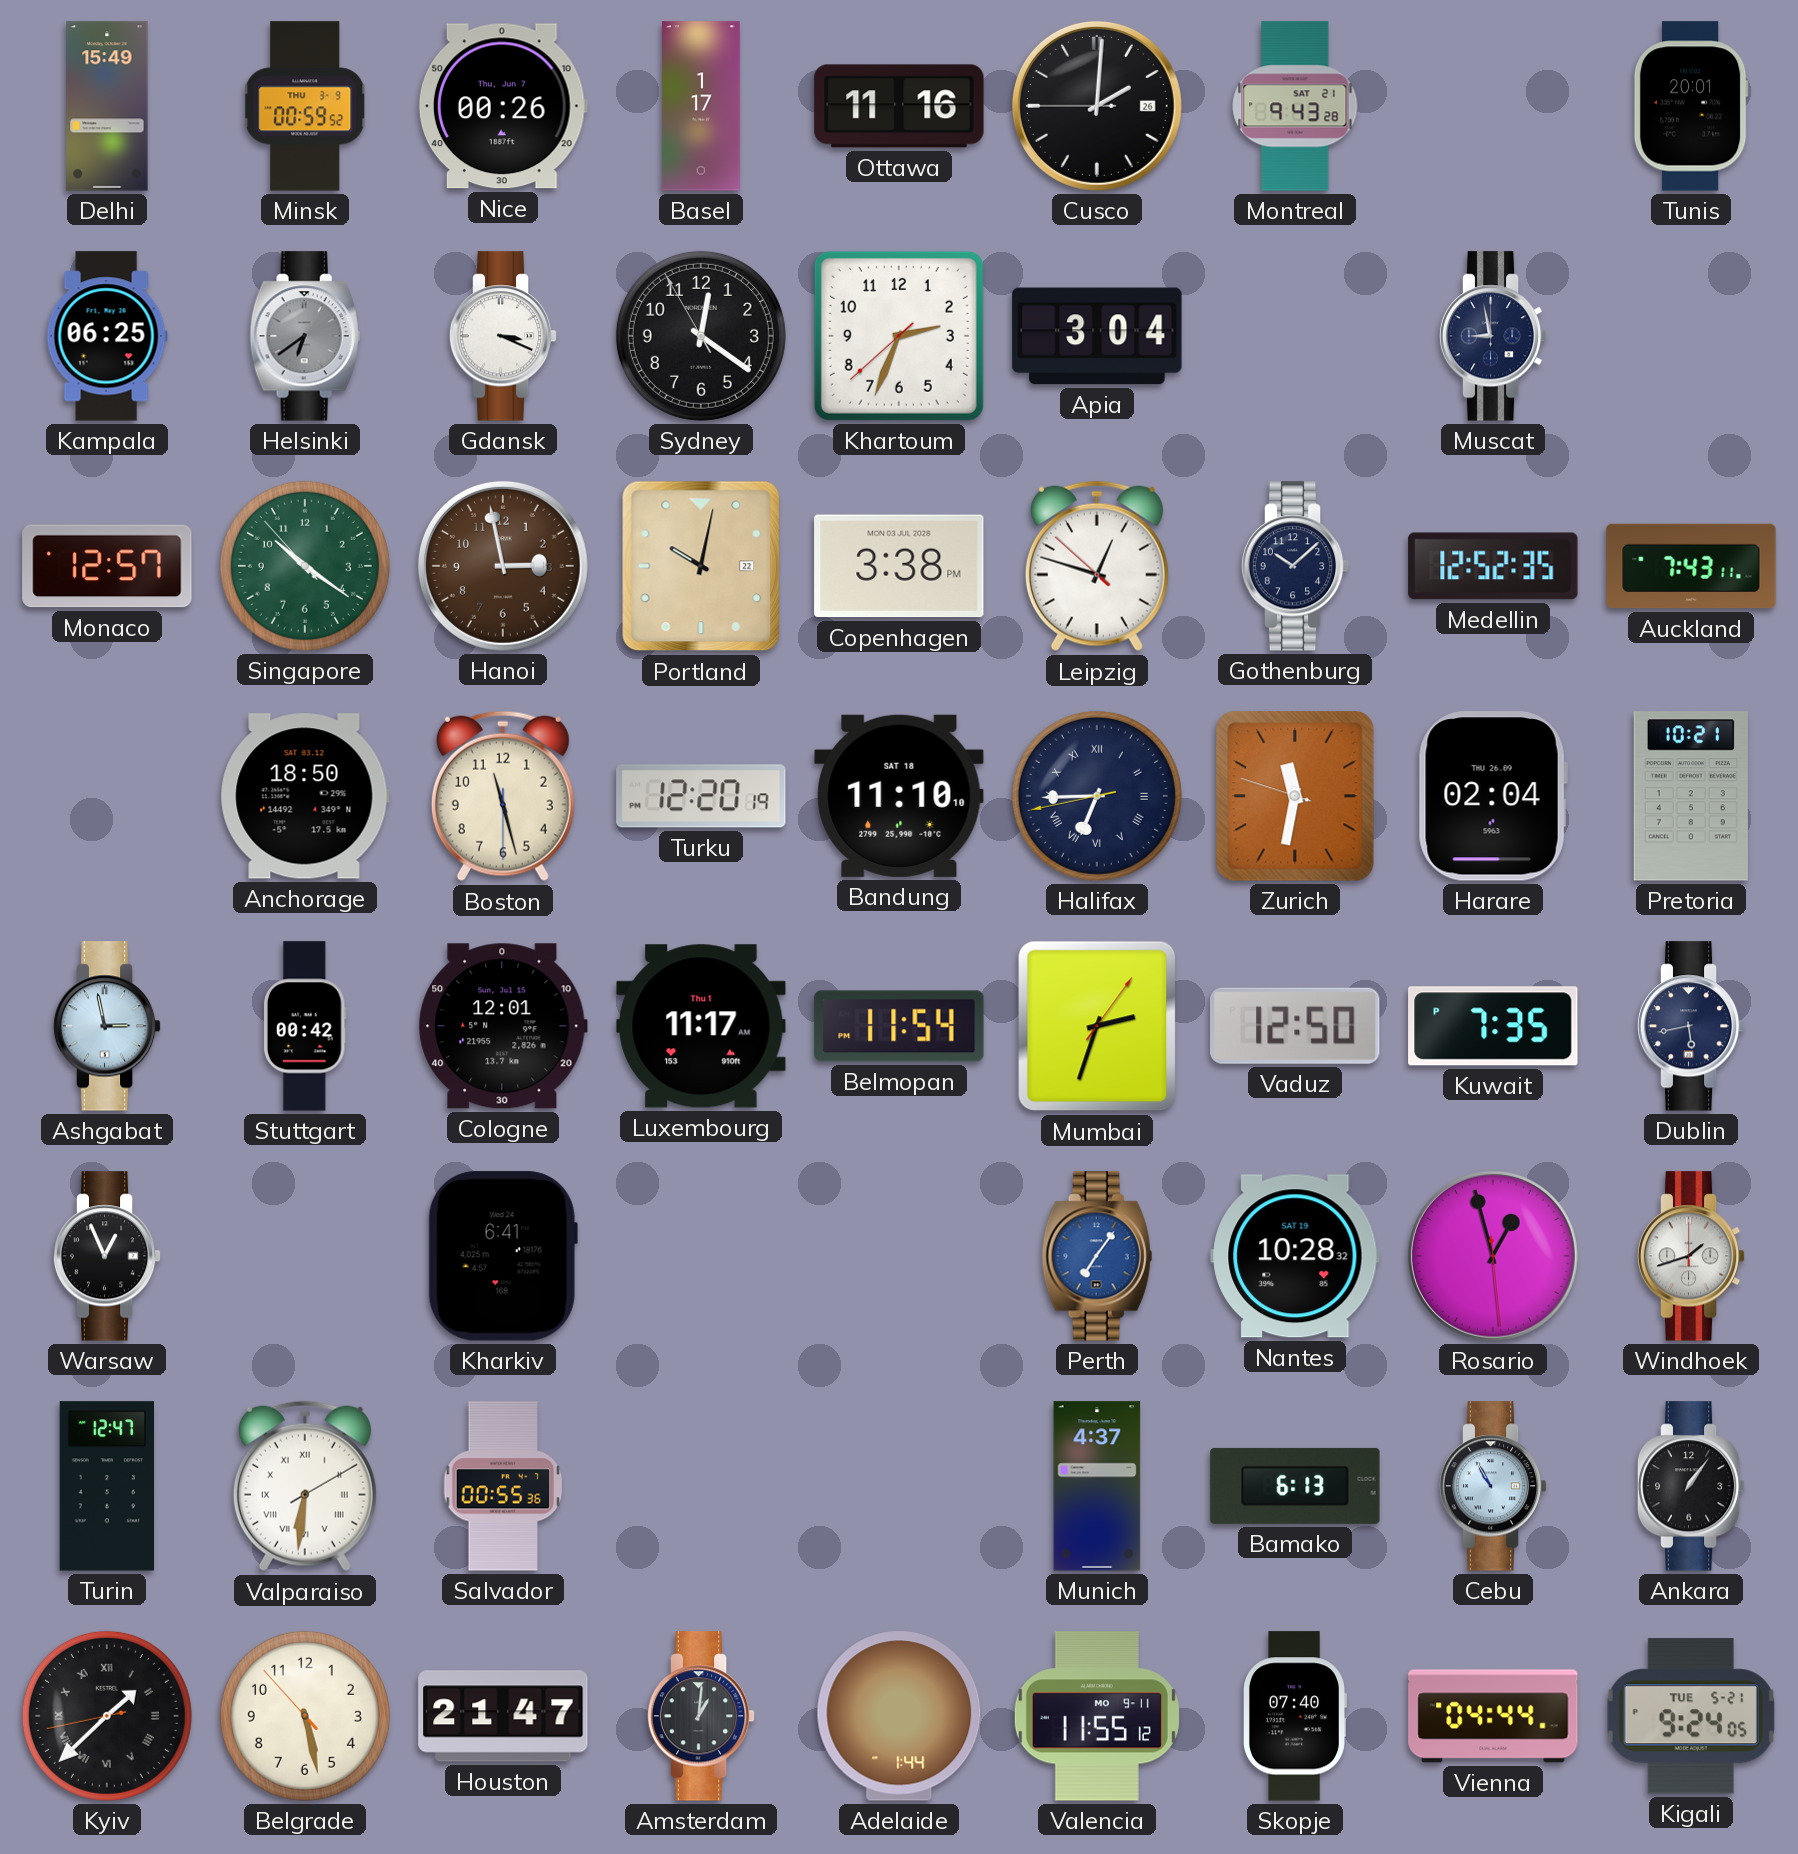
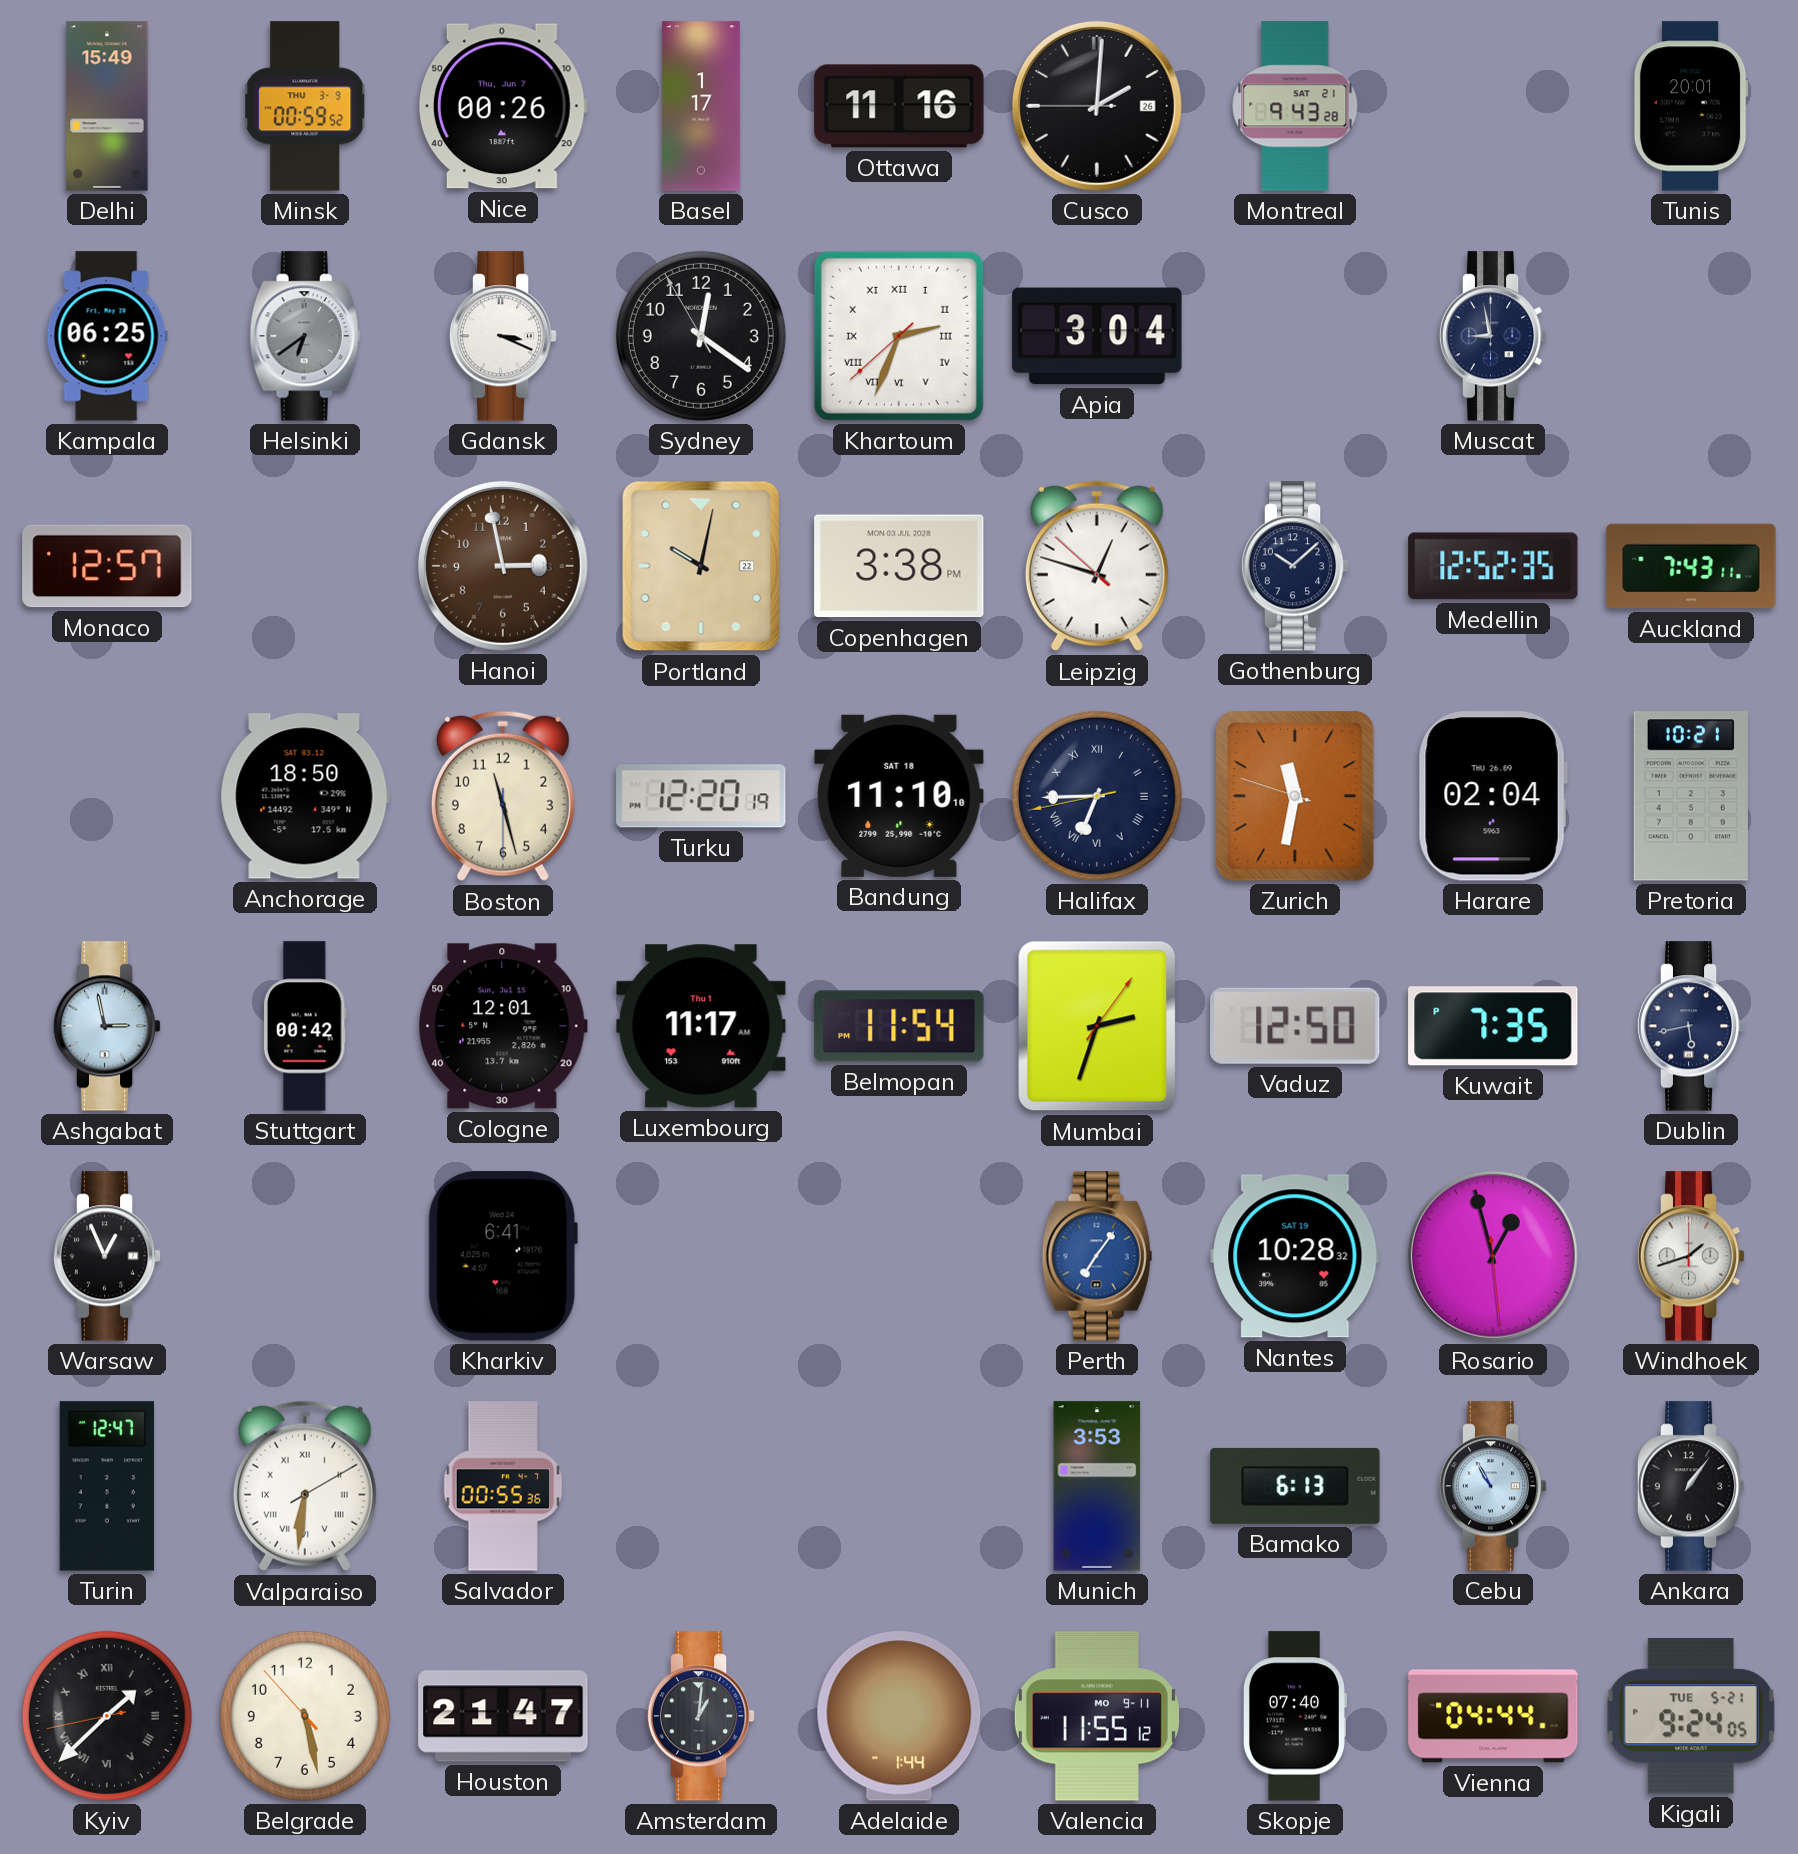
Khartoum numerals: Arabic -> Roman (899, 336)
Singapore: 10:20 -> none (305, 566)
Munich: 4:37 -> 3:53 (1097, 1486)
